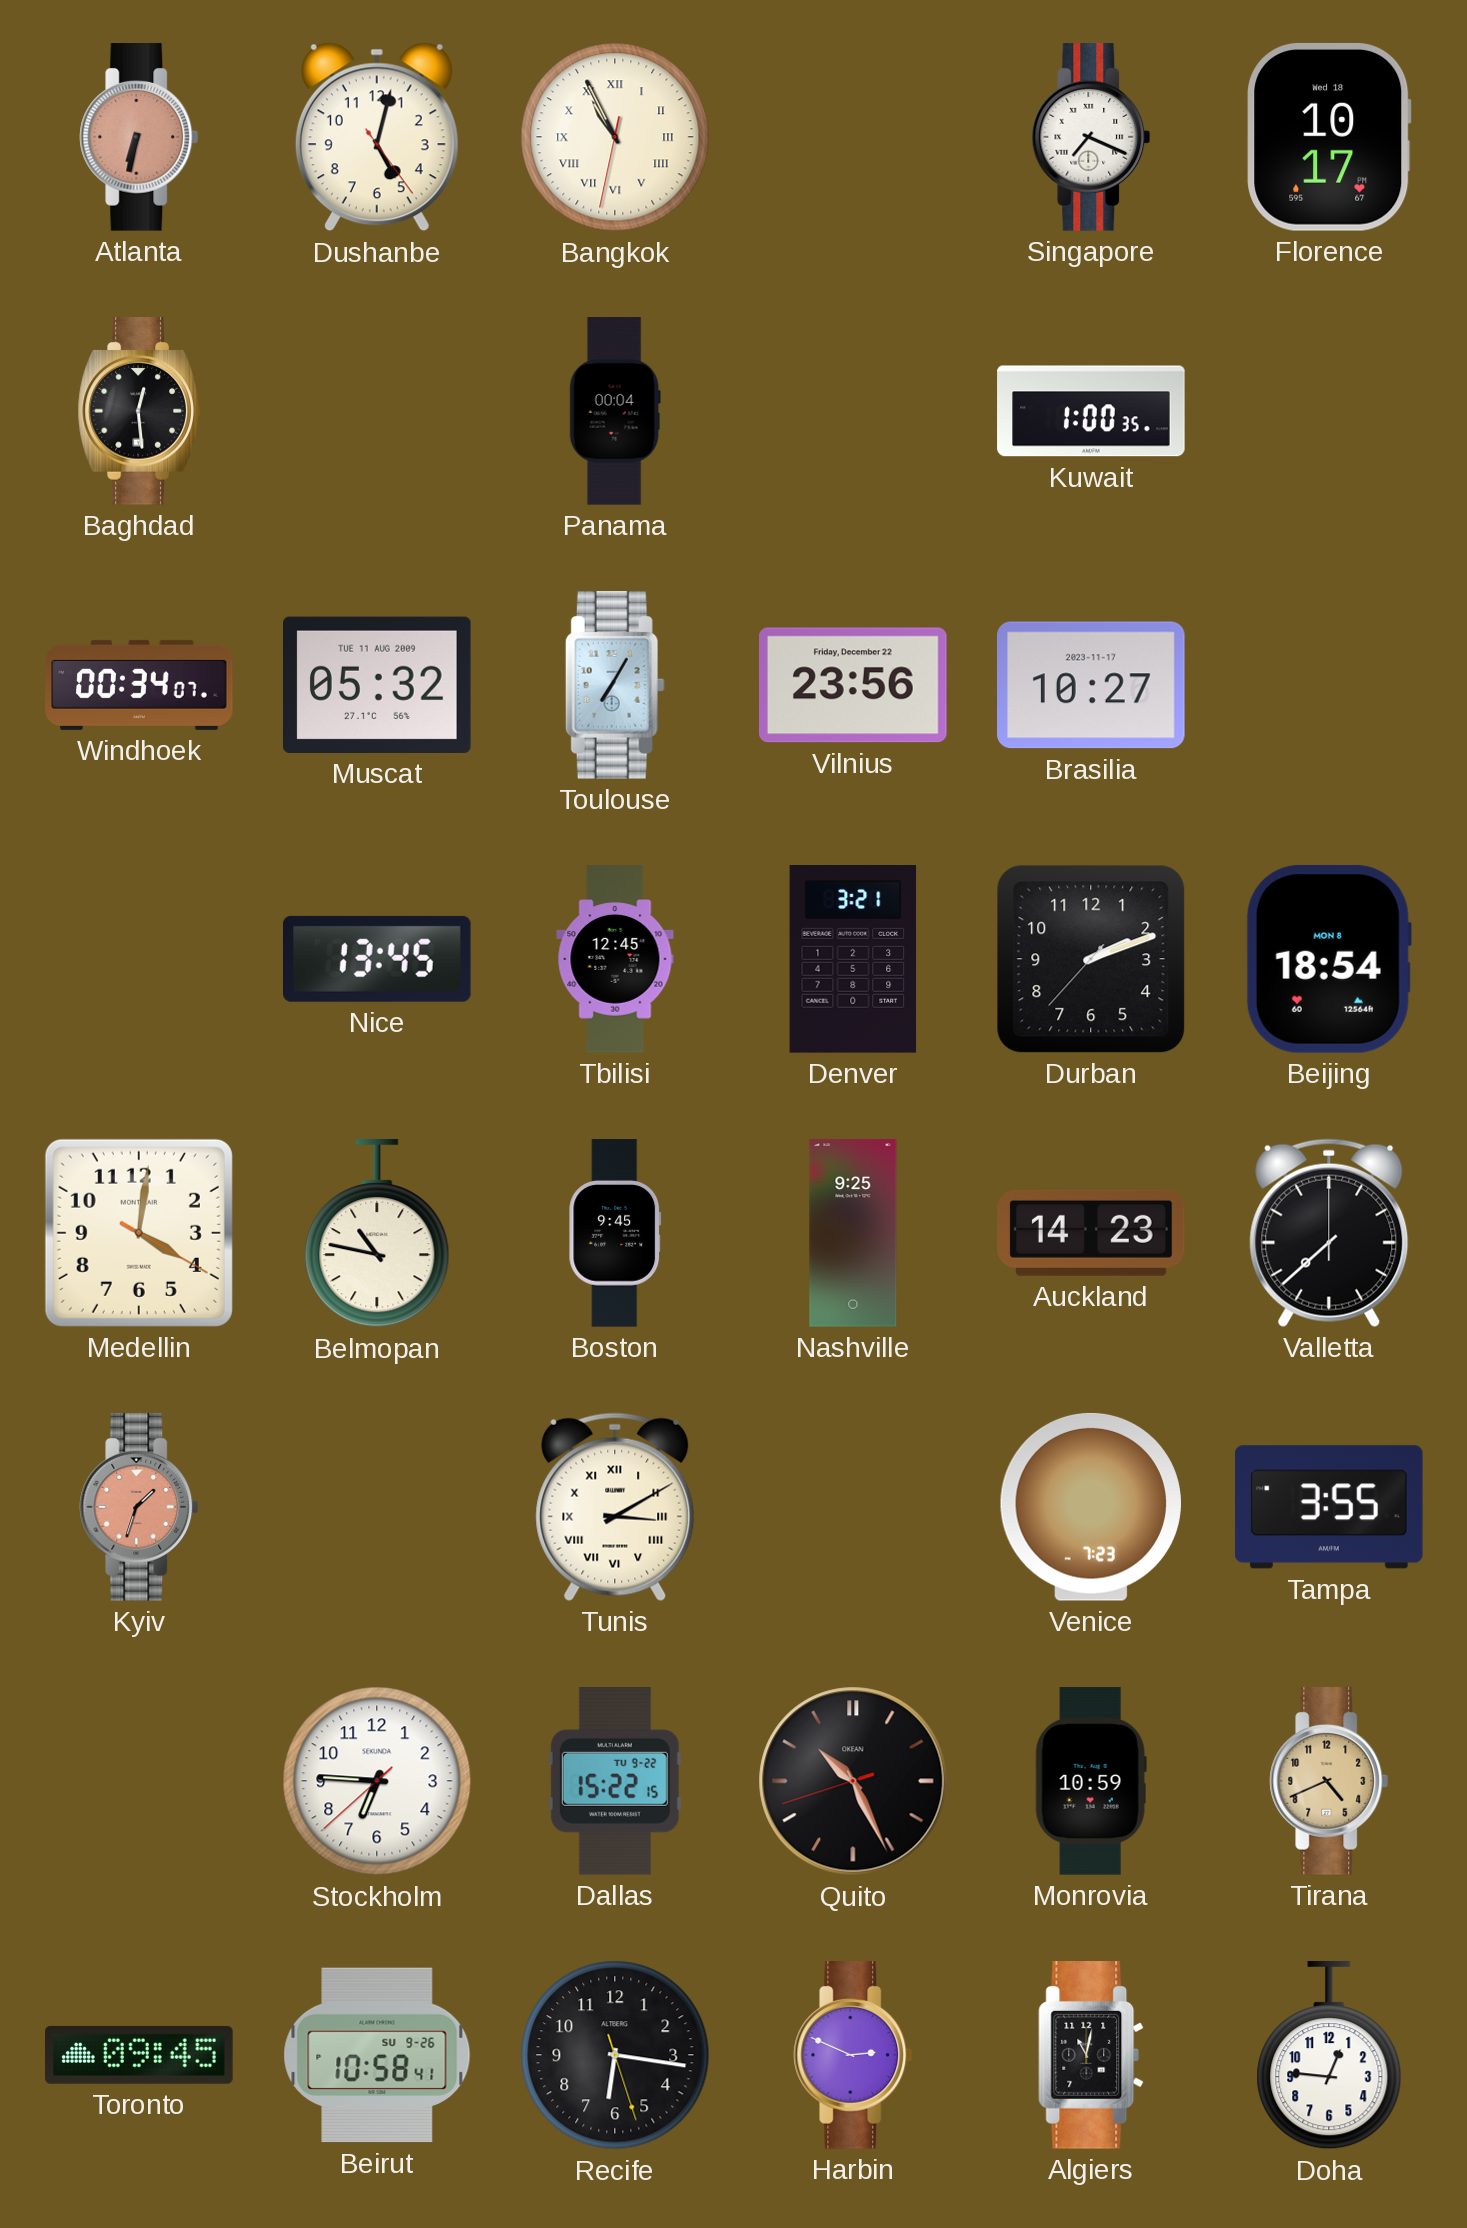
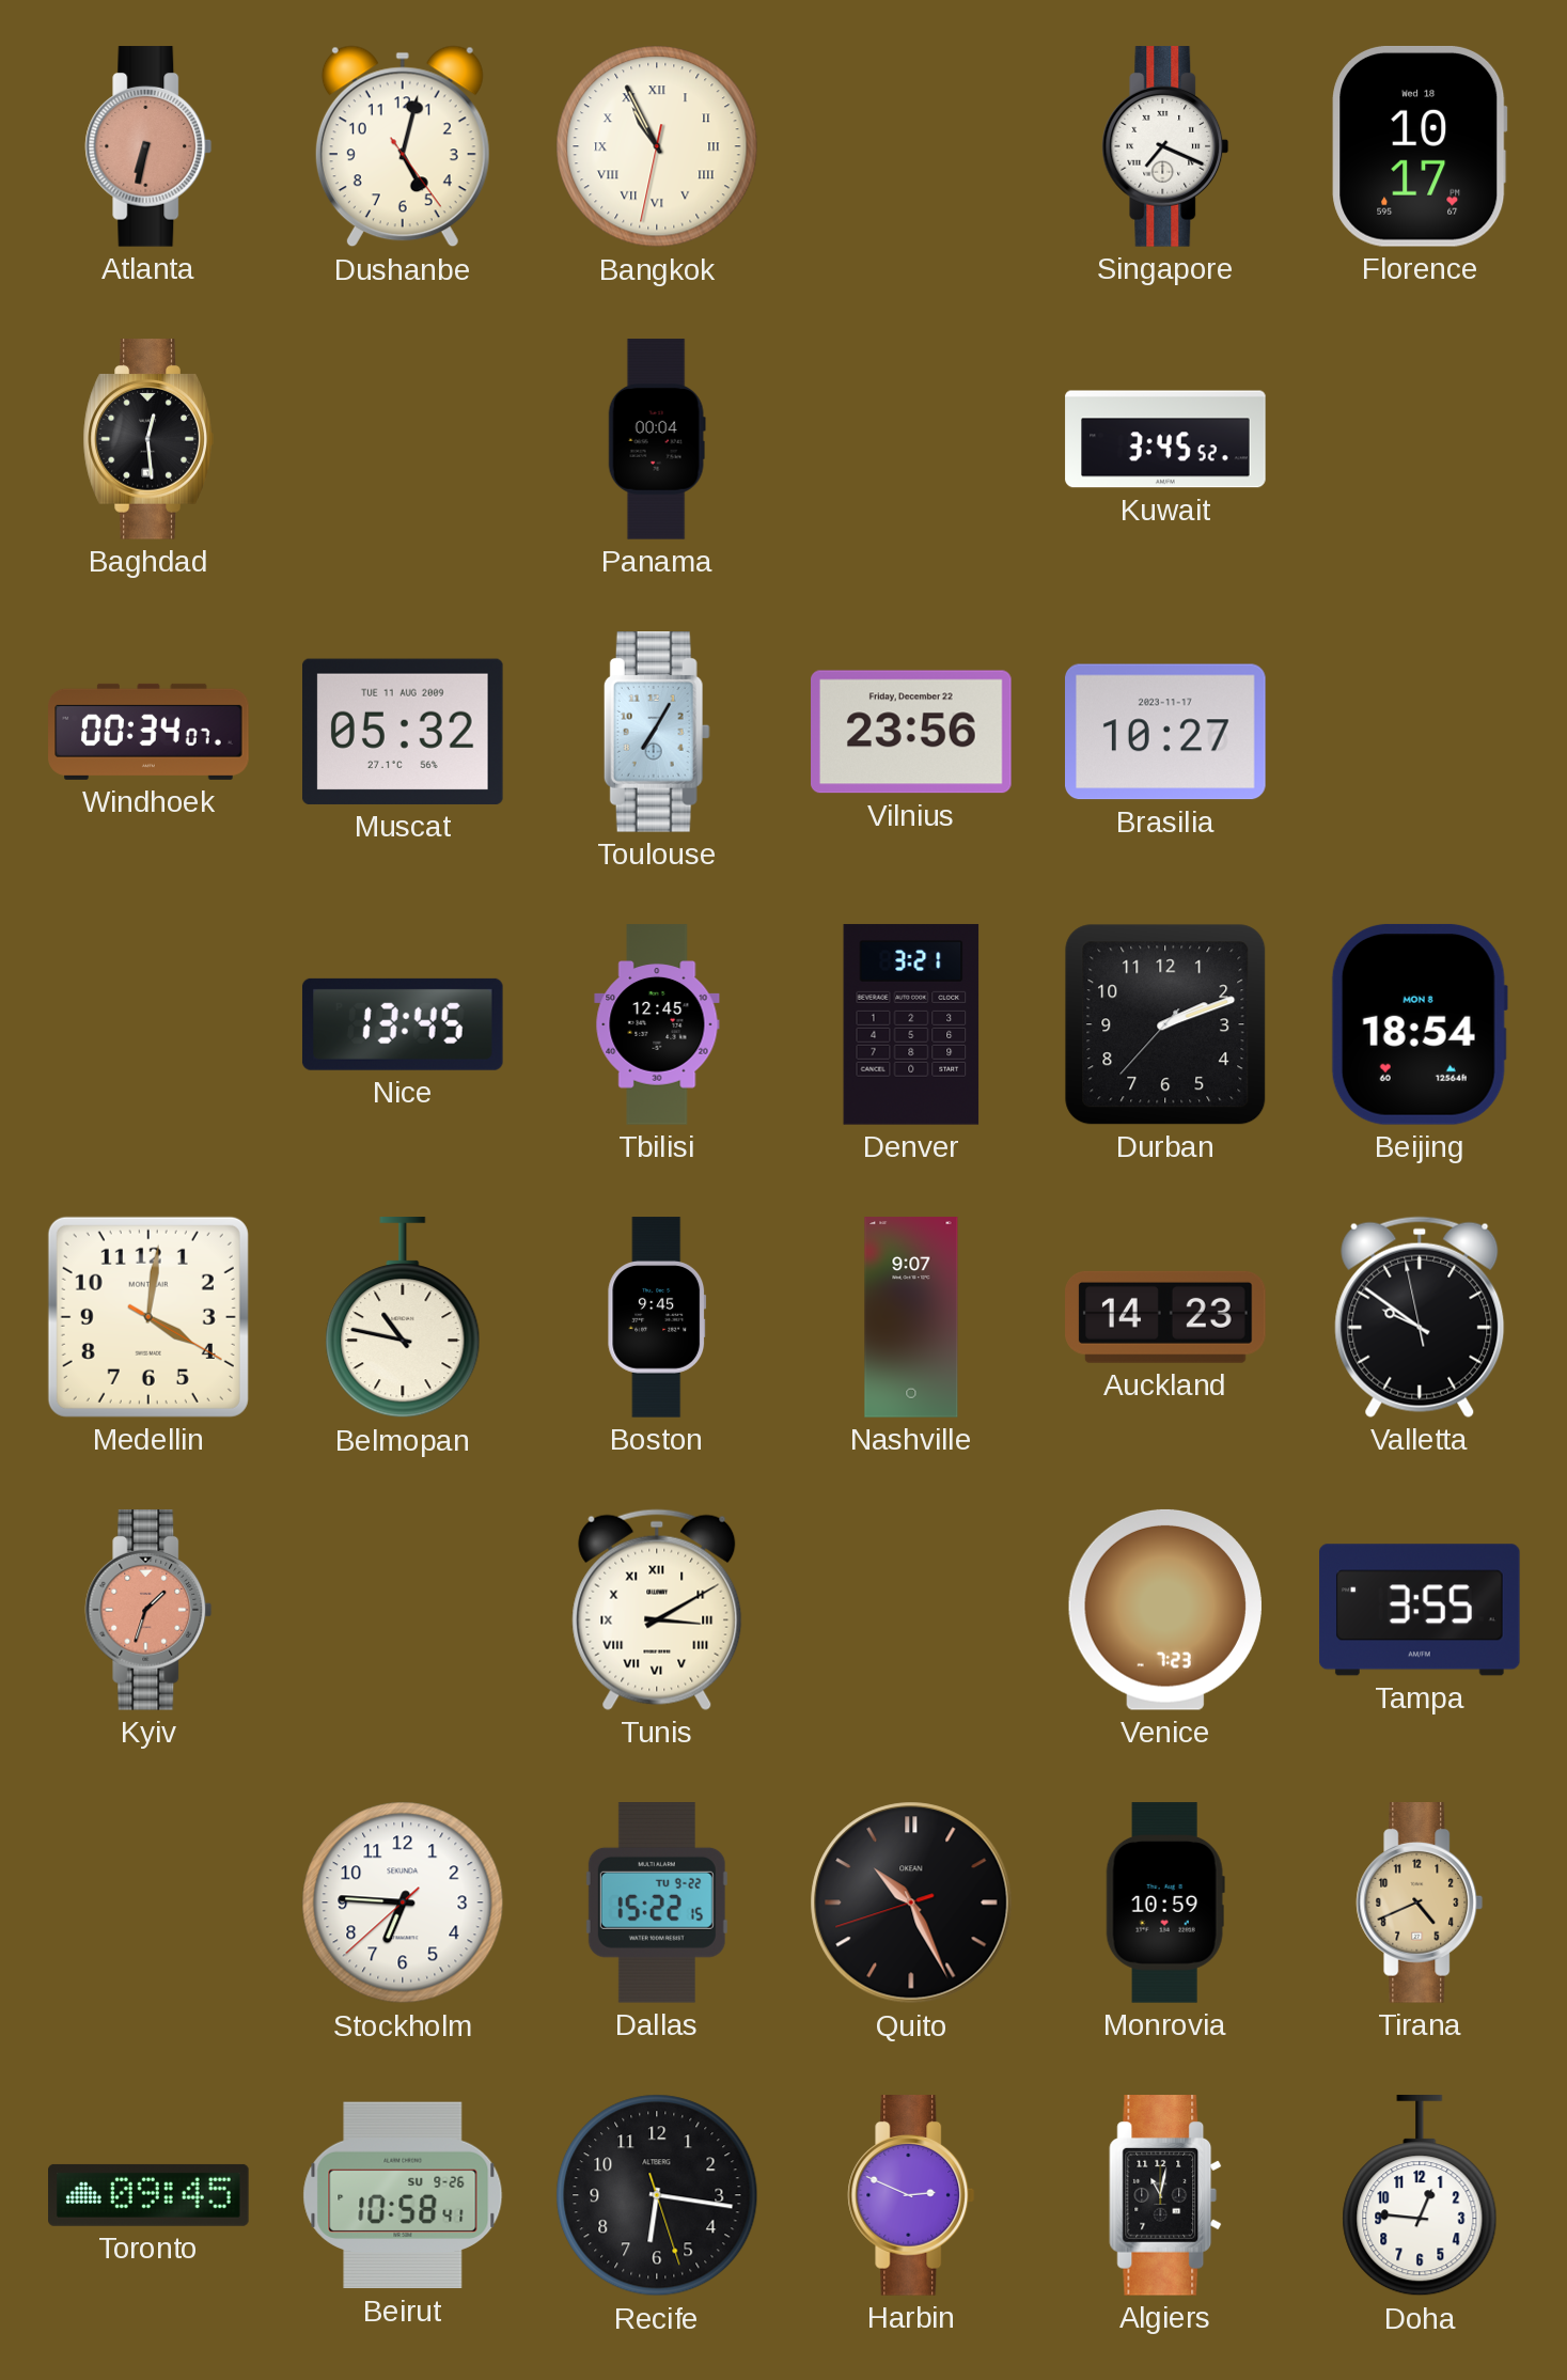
Kuwait: 1:00 -> 3:45 (1165, 439)
Nashville: 9:25 -> 9:07 (911, 1317)
Valletta: 7:38 -> 9:50 (1420, 1317)
